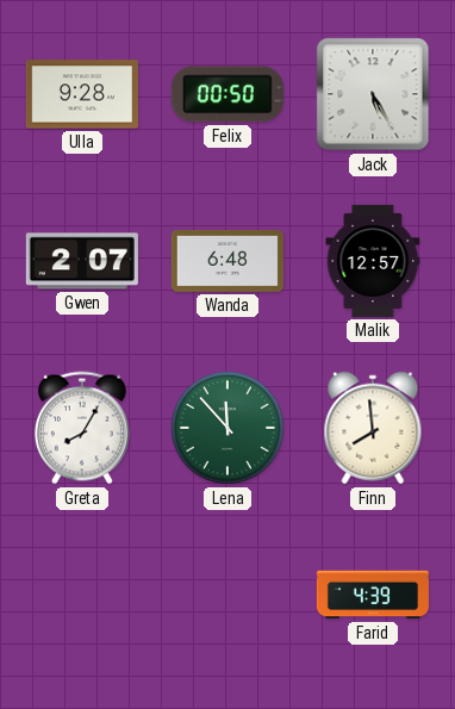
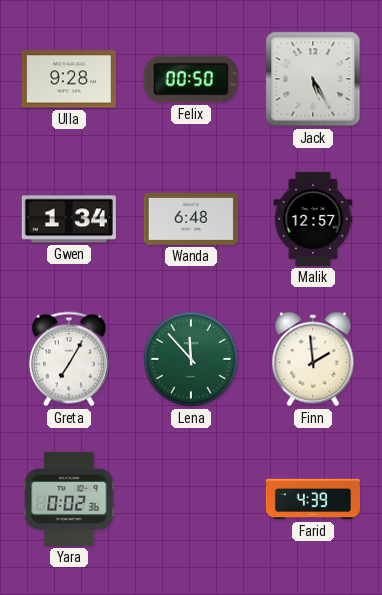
Gwen: 2:07 -> 1:34 (69, 219)
Greta: 8:05 -> 7:05 (69, 359)
Finn: 7:59 -> 1:59 (313, 359)
Yara: none -> 0:02 (69, 499)
